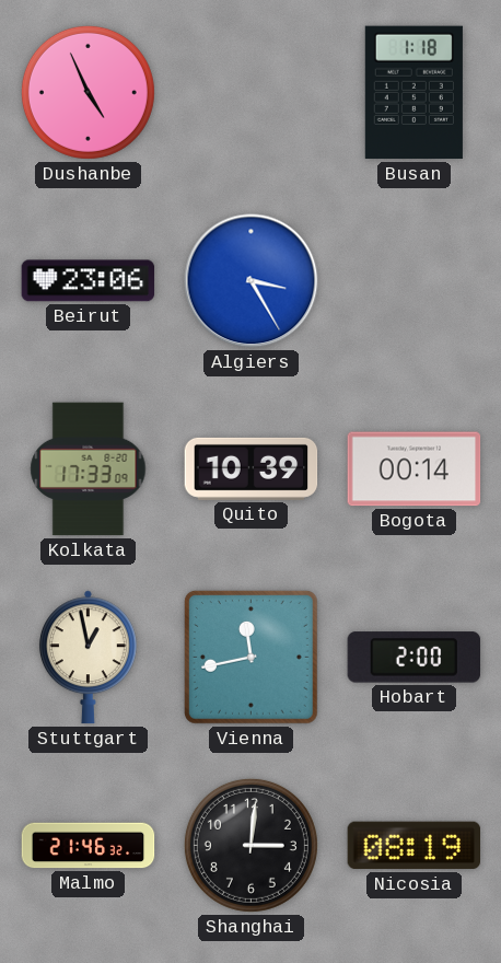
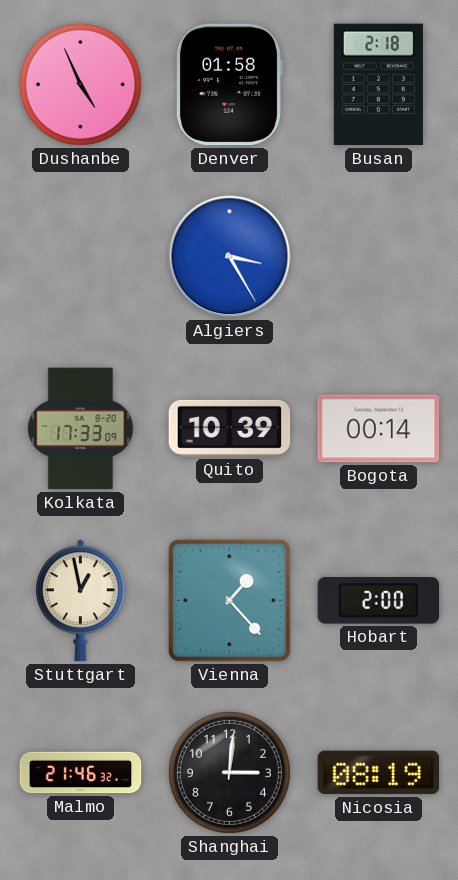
Denver: none -> 01:58 (230, 85)
Busan: 1:18 -> 2:18 (378, 85)
Beirut: 23:06 -> none (89, 281)
Vienna: 11:43 -> 1:23 (229, 600)
